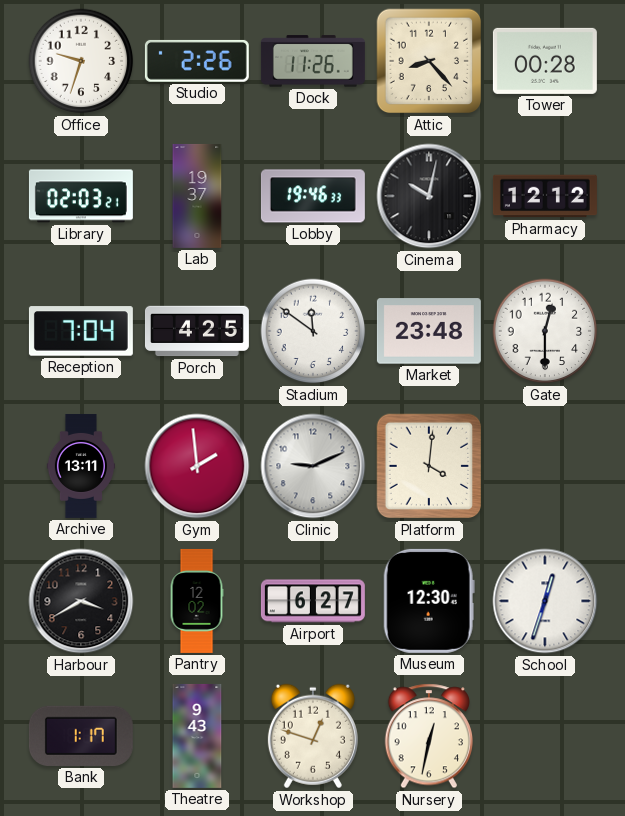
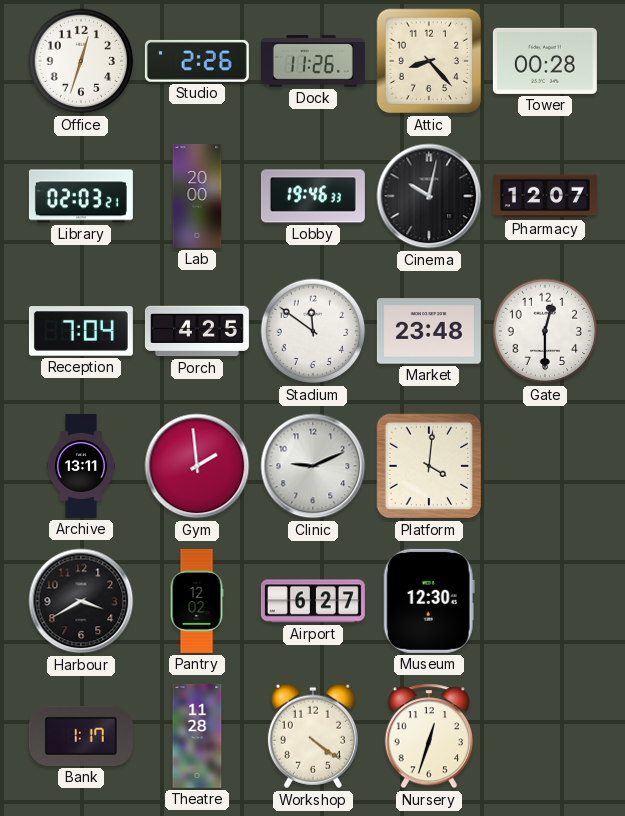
Office: 9:33 -> 12:33 (81, 61)
Lab: 19:37 -> 20:00 (197, 196)
Pharmacy: 12:12 -> 12:07 (545, 196)
School: 12:33 -> none (545, 601)
Theatre: 9:43 -> 11:28 (197, 736)
Workshop: 12:48 -> 4:21 (313, 736)
Nursery: 12:32 -> 12:33 (428, 736)
